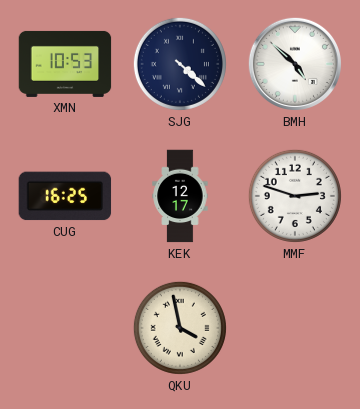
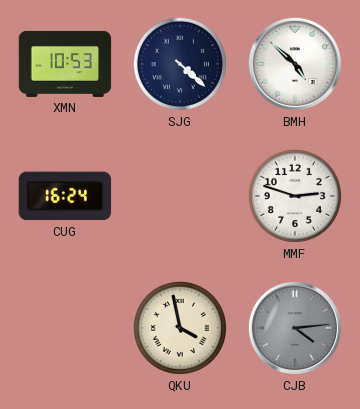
CUG: 16:25 -> 16:24 (65, 196)
KEK: 12:17 -> none (180, 196)
CJB: none -> 4:14 (295, 328)
